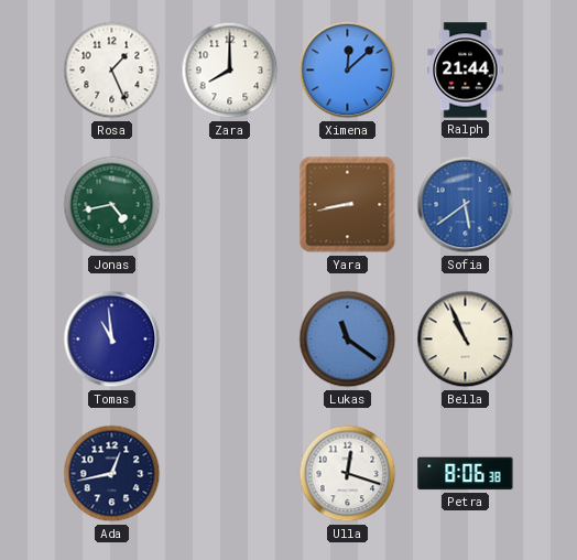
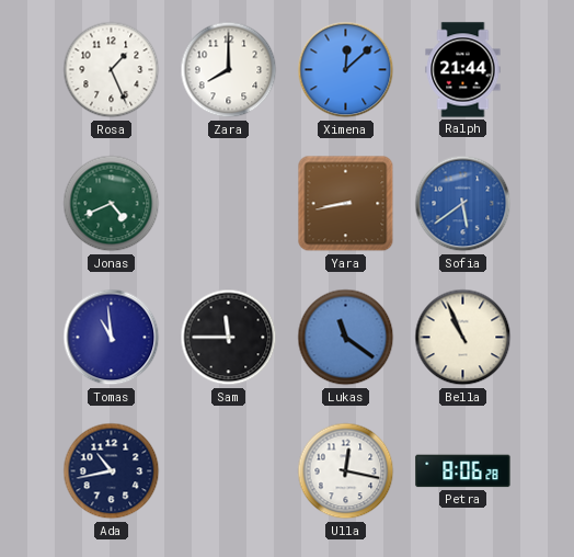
Jonas: 4:43 -> 4:41 (112, 204)
Sam: none -> 11:45 (229, 338)
Ada: 12:43 -> 10:43 (112, 471)
Ulla: 12:18 -> 12:17 (346, 471)
Petra: 8:06:38 -> 8:06:28 (463, 471)
